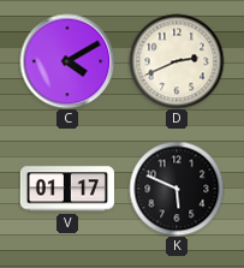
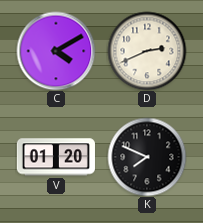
V: 01:17 -> 01:20 (56, 157)
K: 5:49 -> 7:49 (147, 157)
